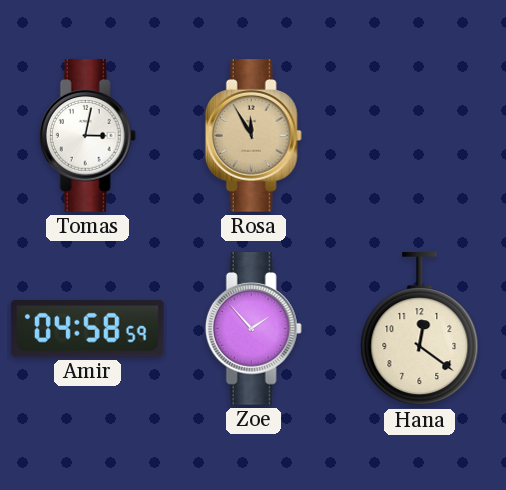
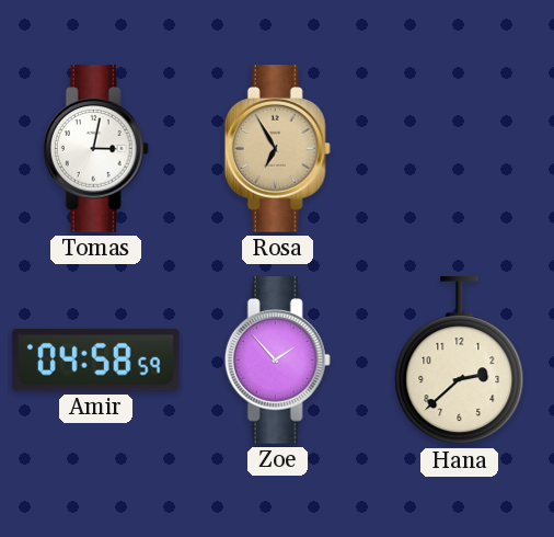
Rosa: 11:55 -> 6:55 (277, 149)
Hana: 12:21 -> 2:38 (460, 361)
